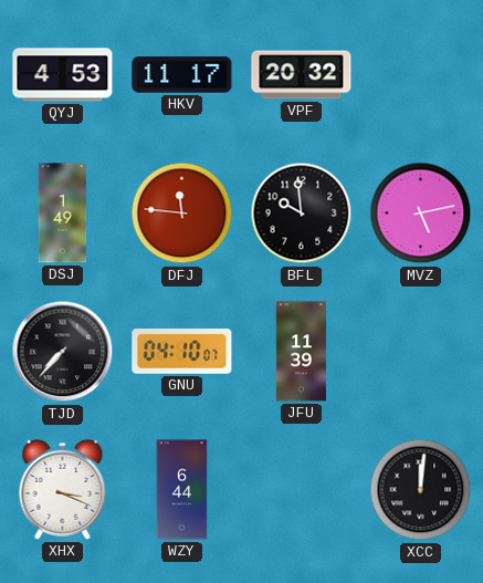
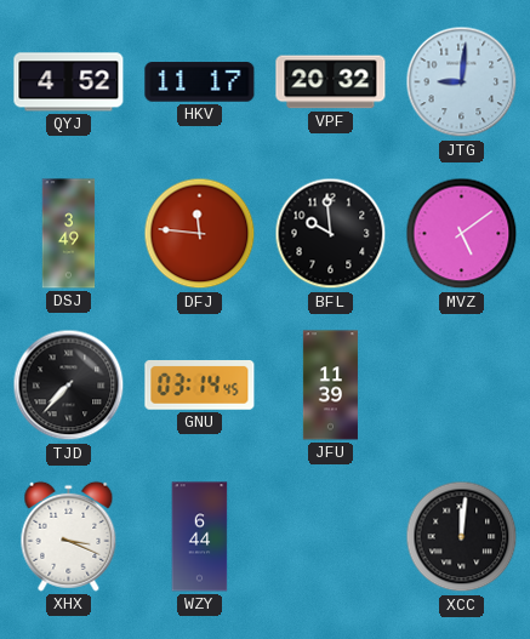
QYJ: 4:53 -> 4:52 (69, 82)
JTG: none -> 9:01 (462, 82)
DSJ: 1:49 -> 3:49 (69, 234)
MVZ: 5:13 -> 5:09 (462, 234)
GNU: 04:10 -> 03:14 (200, 386)
